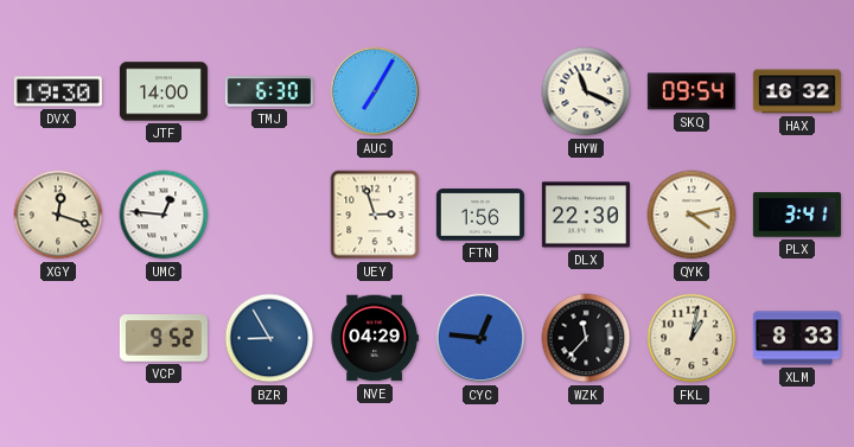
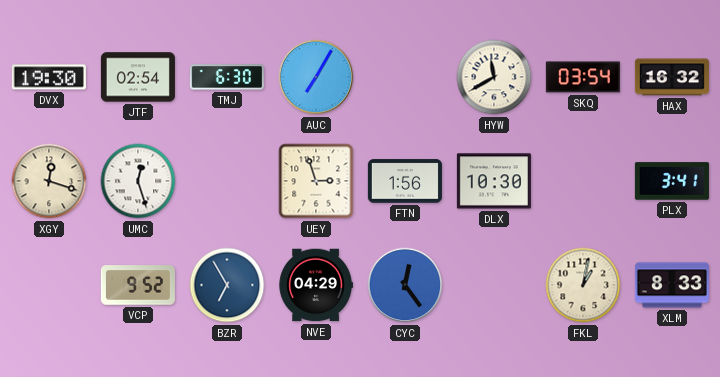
JTF: 14:00 -> 02:54 (138, 77)
HYW: 11:19 -> 11:40 (494, 77)
SKQ: 09:54 -> 03:54 (583, 77)
UMC: 12:46 -> 12:27 (138, 181)
DLX: 22:30 -> 10:30 (494, 181)
QYK: 4:13 -> none (692, 215)
BZR: 8:55 -> 6:55 (227, 285)
CYC: 12:46 -> 12:24 (405, 285)
WZK: 11:37 -> none (586, 338)
